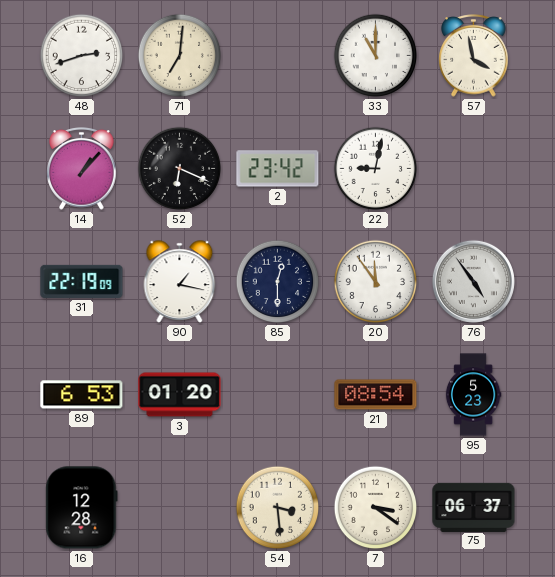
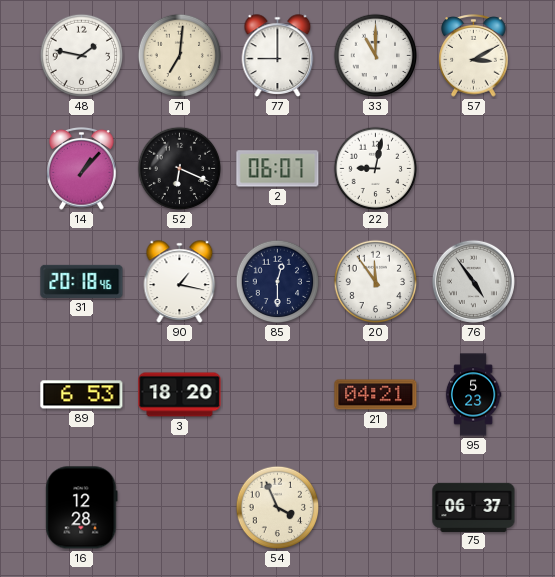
48: 2:42 -> 1:47 (82, 56)
77: none -> 9:00 (278, 56)
57: 3:58 -> 3:10 (474, 56)
2: 23:42 -> 06:07 (278, 169)
31: 22:19 -> 20:18 (82, 281)
3: 01:20 -> 18:20 (180, 395)
21: 08:54 -> 04:21 (376, 395)
54: 3:29 -> 3:56 (278, 508)
7: 3:21 -> none (376, 508)
